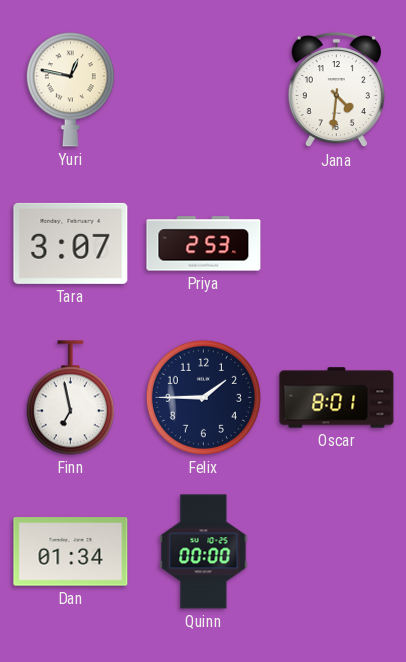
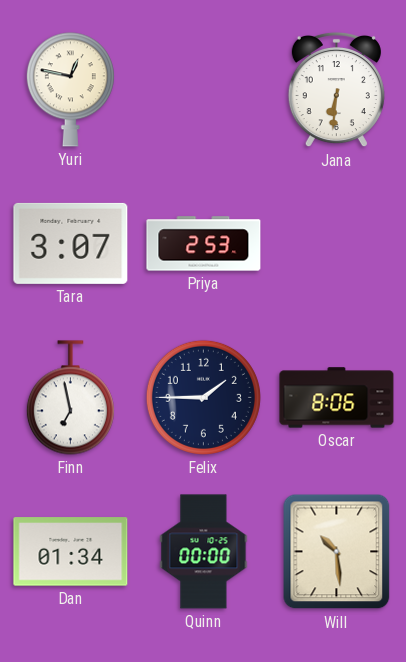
Jana: 4:31 -> 6:31 (336, 90)
Oscar: 8:01 -> 8:06 (337, 398)
Will: none -> 10:29 (337, 552)
